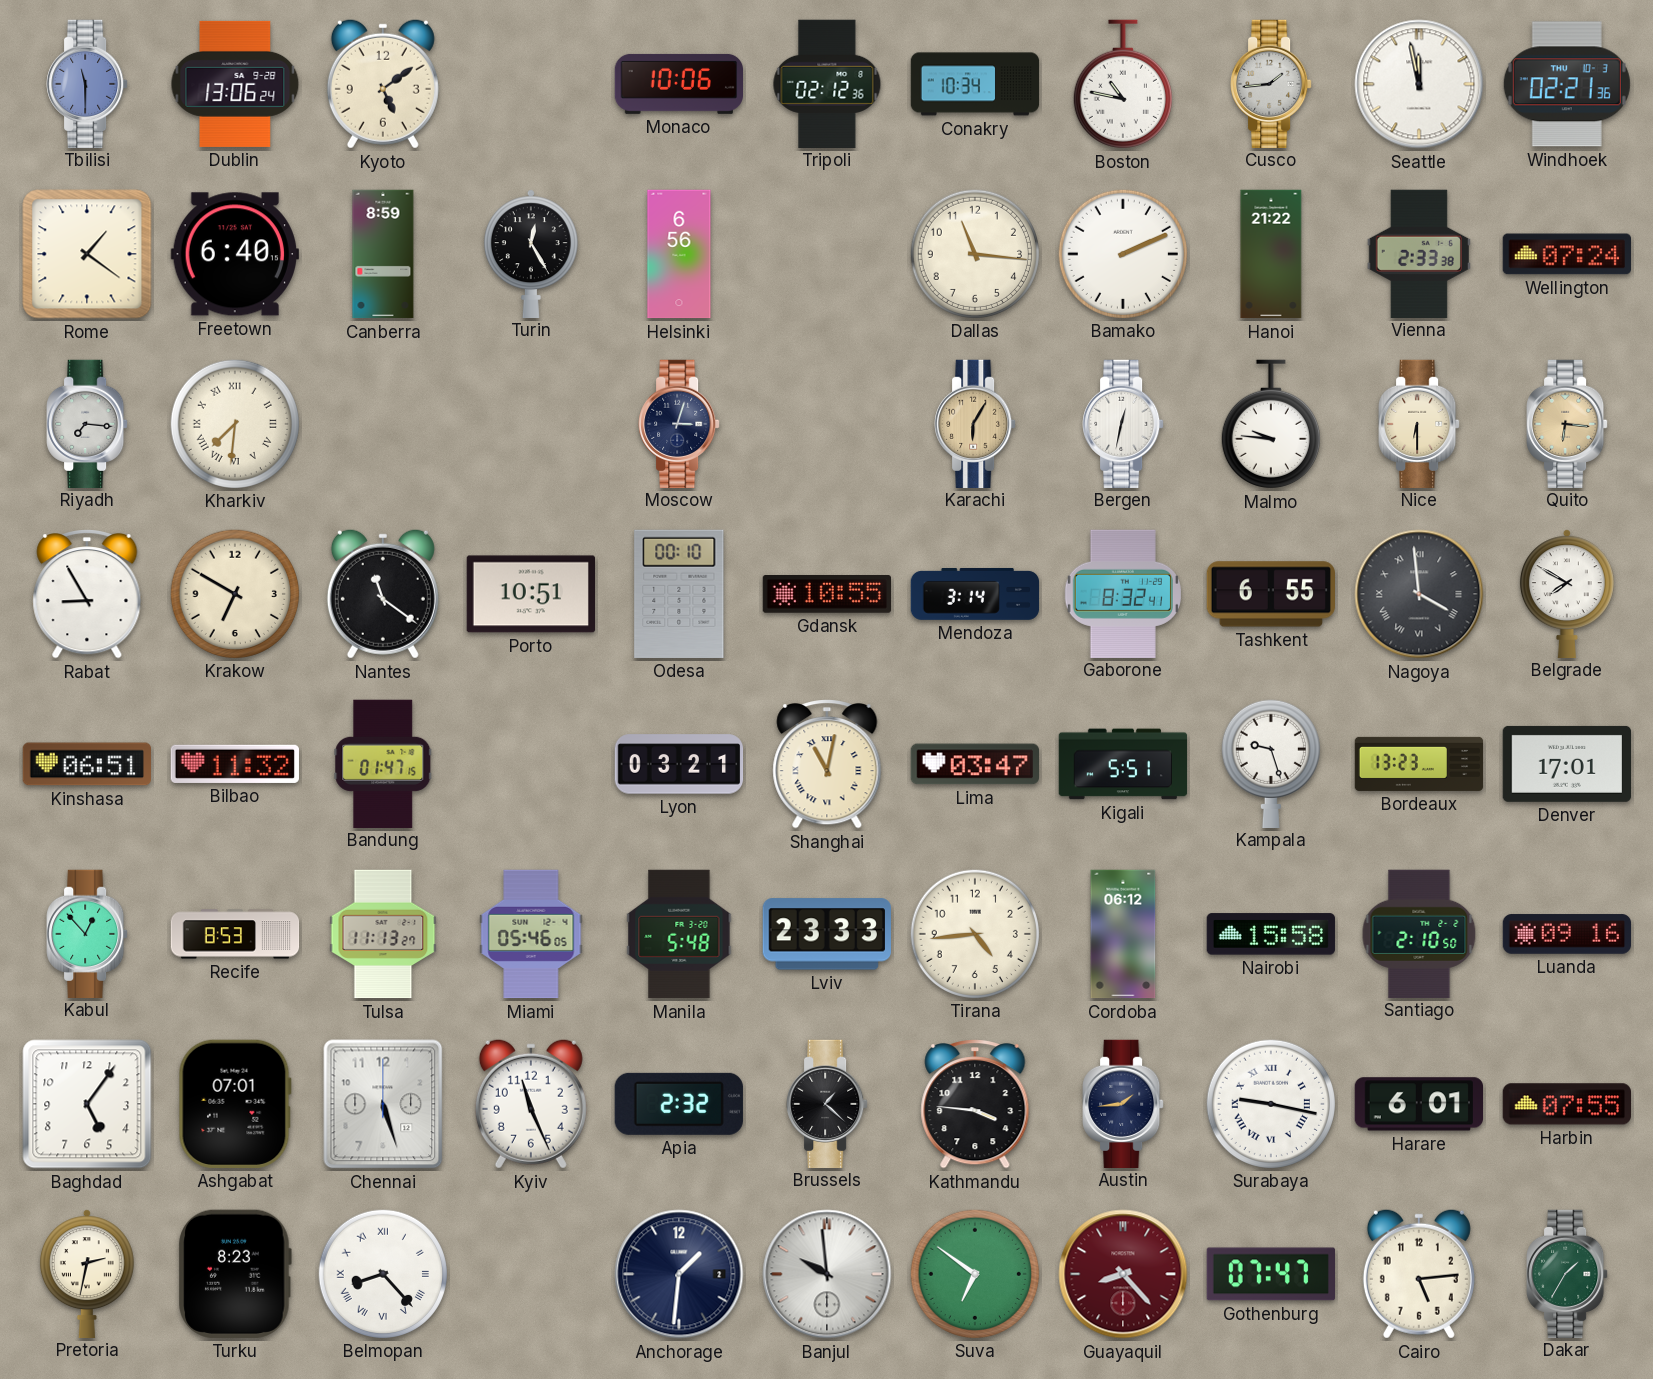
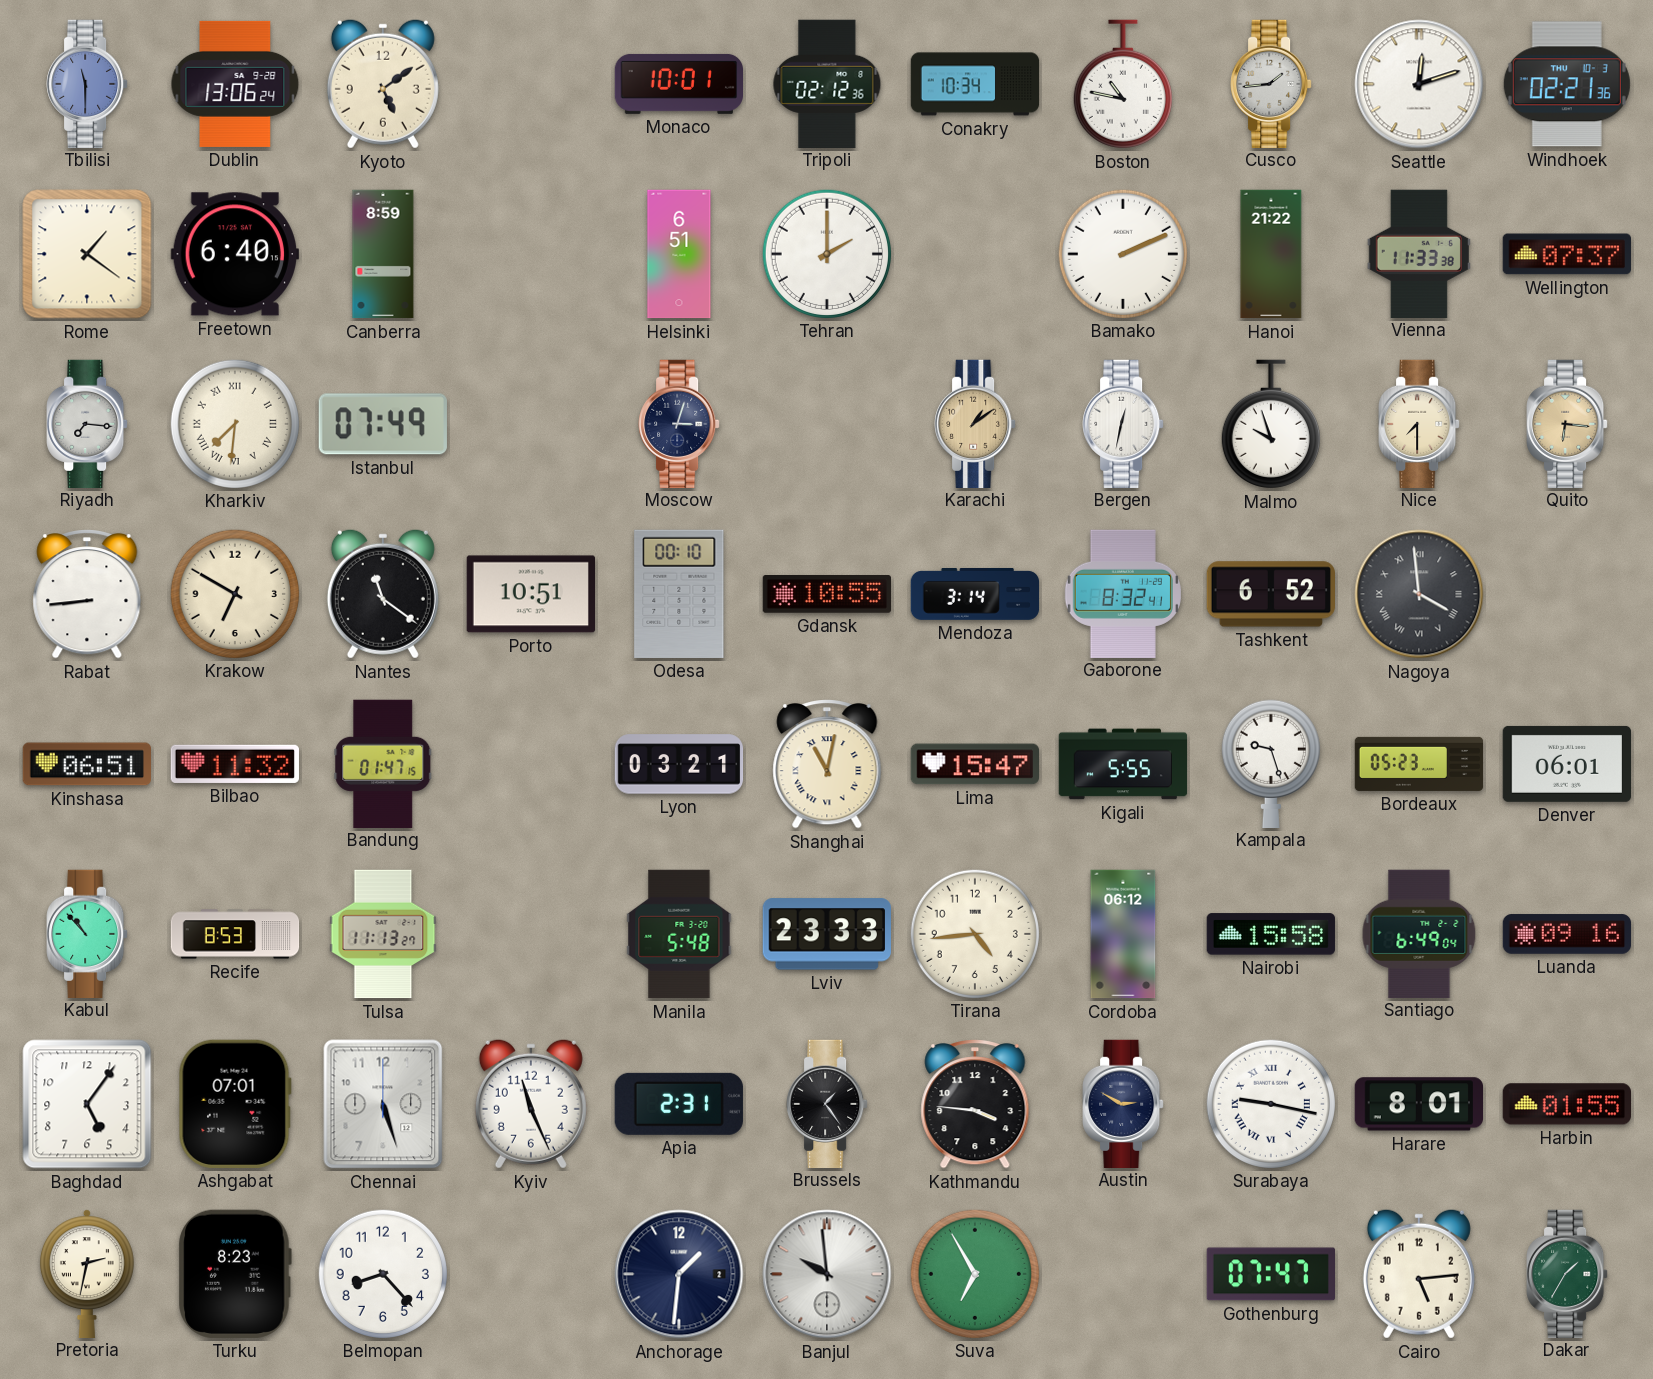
Monaco: 10:06 -> 10:01 (678, 84)
Seattle: 11:58 -> 12:12 (1419, 84)
Turin: 12:25 -> none (531, 253)
Helsinki: 6:56 -> 6:51 (679, 254)
Tehran: none -> 2:00 (826, 253)
Dallas: 11:16 -> none (974, 253)
Vienna: 2:33 -> 11:33 (1419, 253)
Wellington: 07:24 -> 07:37 (1566, 254)
Istanbul: none -> 07:49 (383, 424)
Karachi: 6:05 -> 1:09 (975, 423)
Malmo: 9:46 -> 9:57 (1271, 424)
Nice: 6:30 -> 7:30 (1419, 423)
Rabat: 8:55 -> 8:44 (87, 595)
Tashkent: 6:55 -> 6:52 (1270, 594)
Belgrade: 7:50 -> none (1567, 593)
Lima: 03:47 -> 15:47 (974, 764)
Kigali: 5:51 -> 5:55 (1123, 764)
Bordeaux: 13:23 -> 05:23 (1419, 764)
Denver: 17:01 -> 06:01 (1566, 764)
Kabul: 12:53 -> 10:53 (87, 933)
Miami: 05:46 -> none (531, 934)
Santiago: 2:10 -> 6:49 (1419, 933)
Apia: 2:32 -> 2:31 (679, 1104)
Brussels: 1:22 -> 1:24 (827, 1103)
Austin: 1:44 -> 2:50 (1123, 1103)
Harare: 6:01 -> 8:01 (1418, 1104)
Harbin: 07:55 -> 01:55 (1566, 1104)
Belmopan numerals: Roman -> Arabic (382, 1273)
Suva: 6:51 -> 6:55 (974, 1273)
Guayaquil: 8:23 -> none (1123, 1274)
